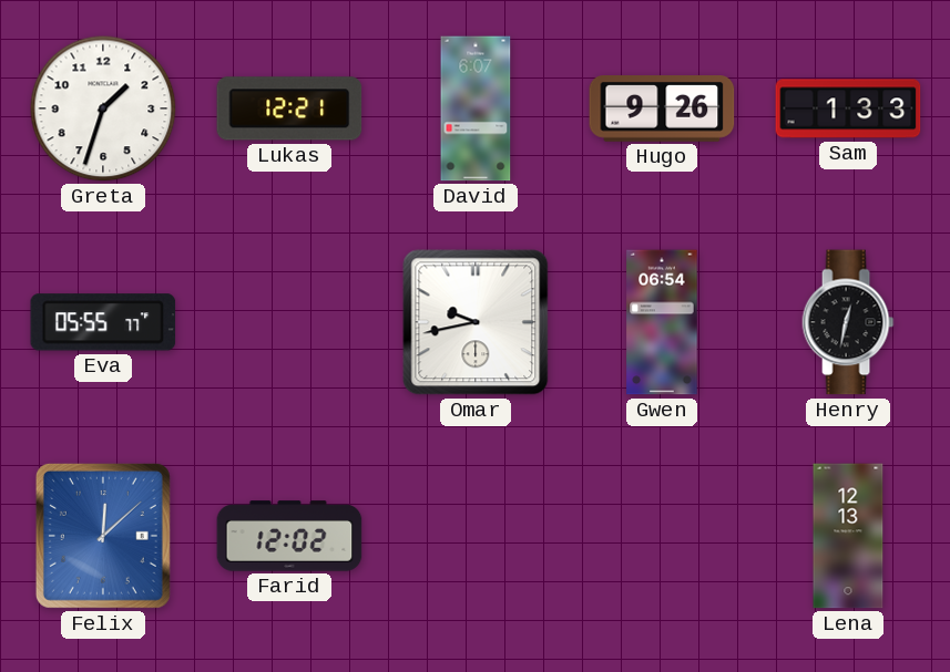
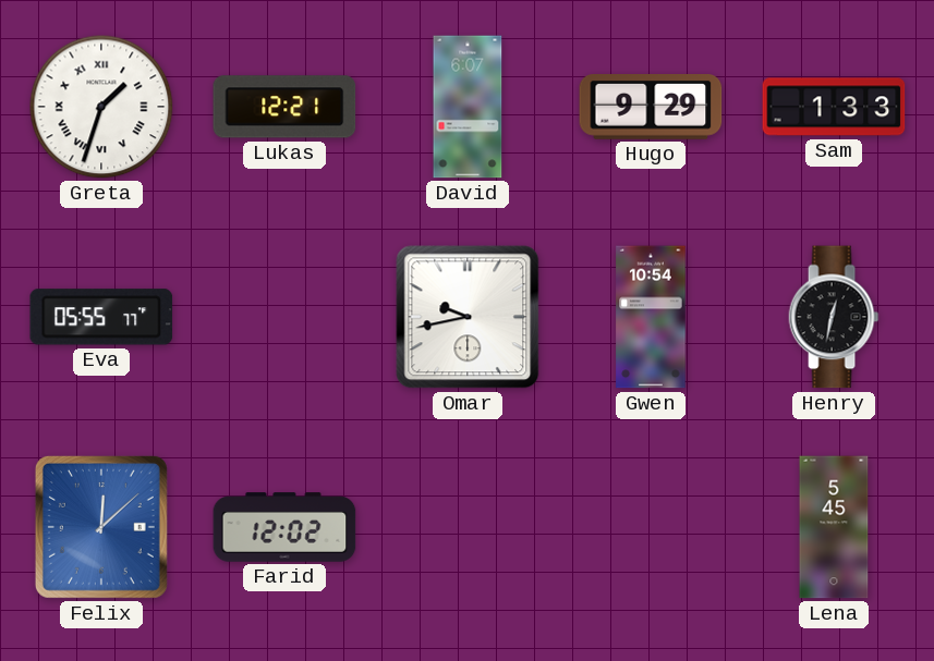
Greta numerals: Arabic -> Roman (101, 107)
Hugo: 9:26 -> 9:29 (651, 108)
Gwen: 06:54 -> 10:54 (651, 317)
Lena: 12:13 -> 5:45 (834, 527)
